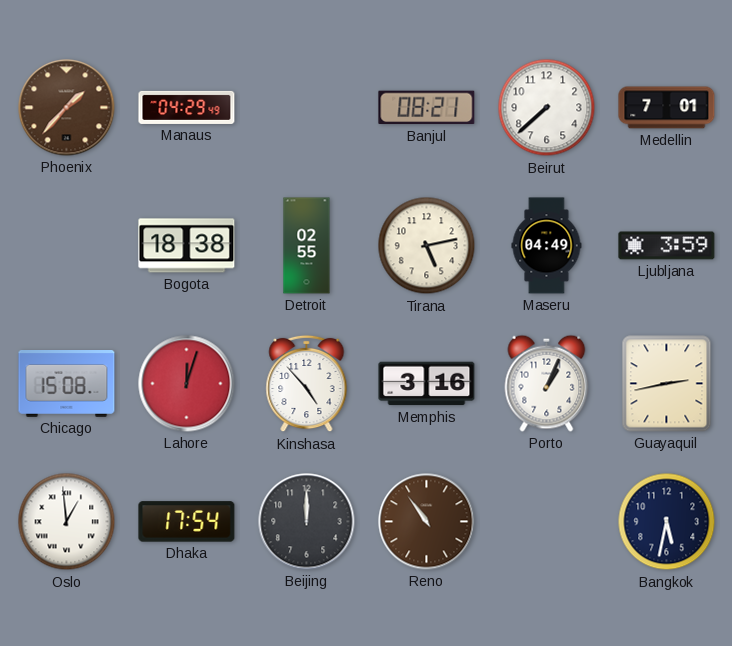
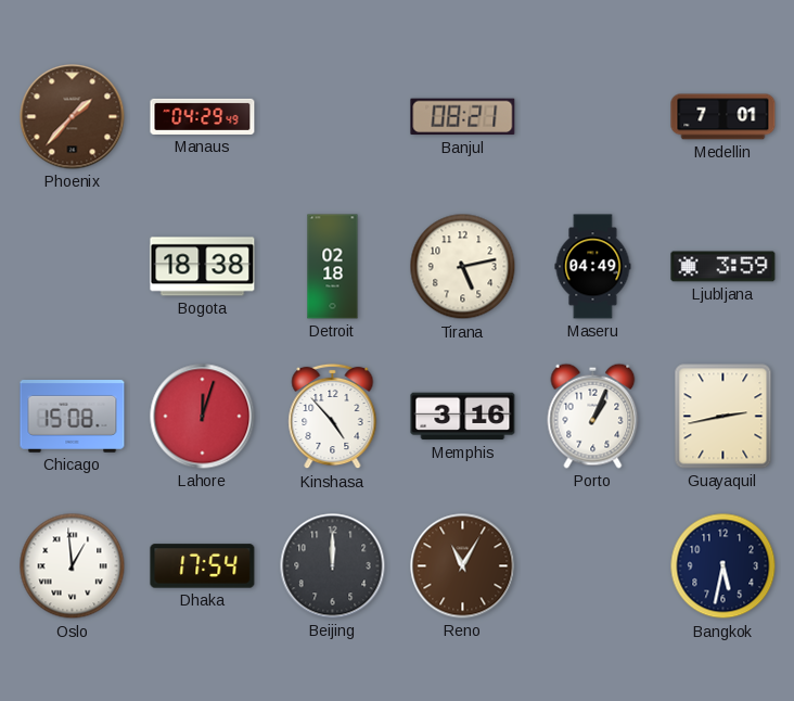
Beirut: 7:38 -> none (547, 108)
Detroit: 02:55 -> 02:18 (333, 267)
Reno: 10:54 -> 11:05 (463, 566)
